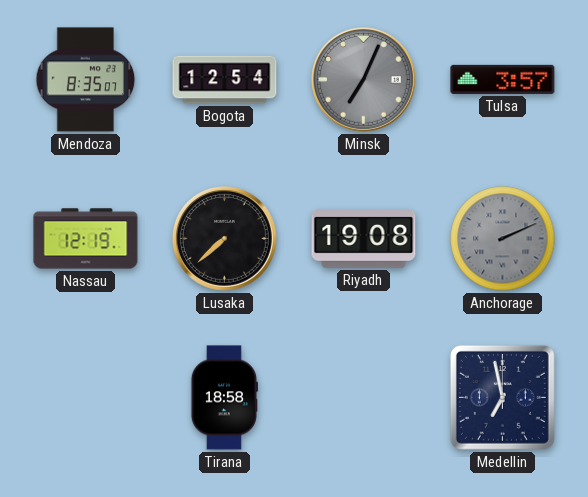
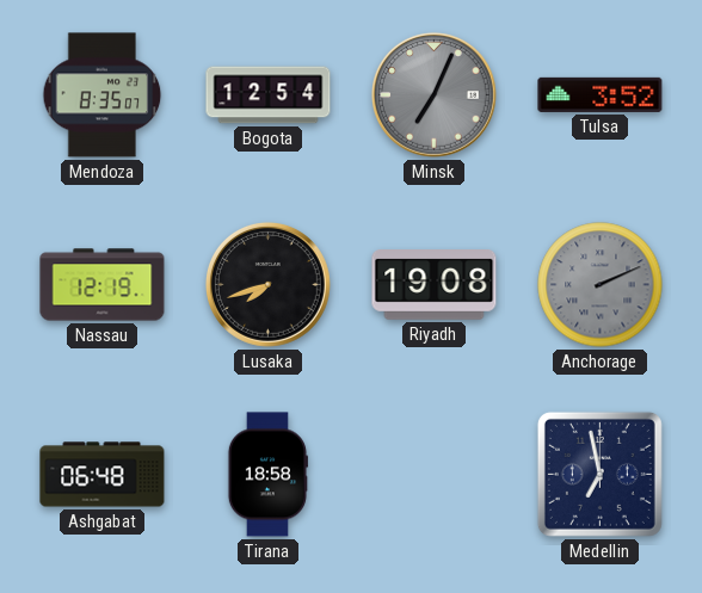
Tulsa: 3:57 -> 3:52 (601, 94)
Lusaka: 7:38 -> 7:42 (267, 284)
Ashgabat: none -> 06:48 (103, 475)
